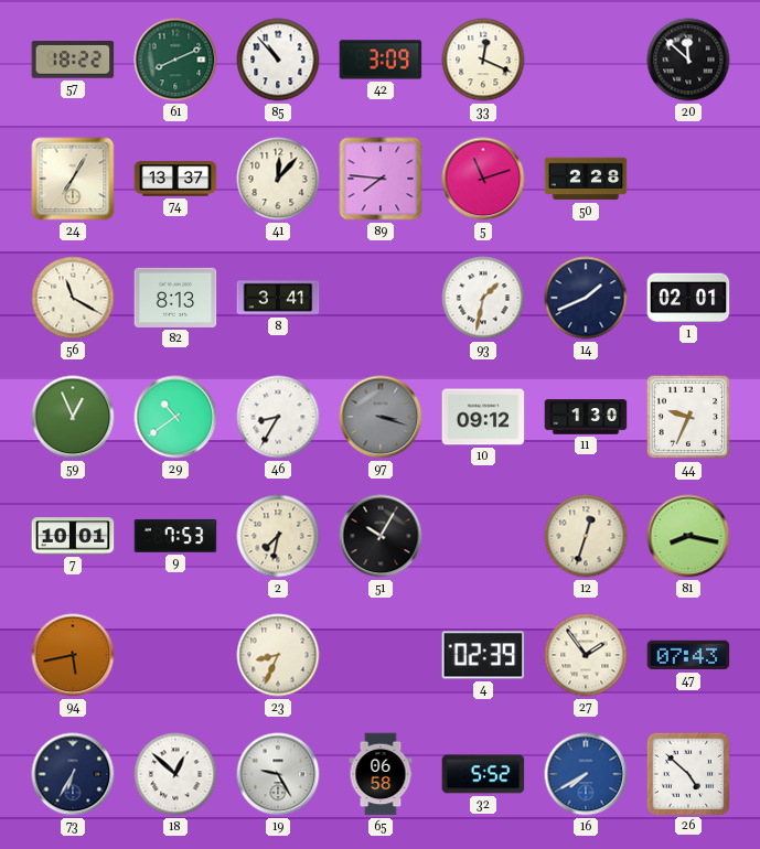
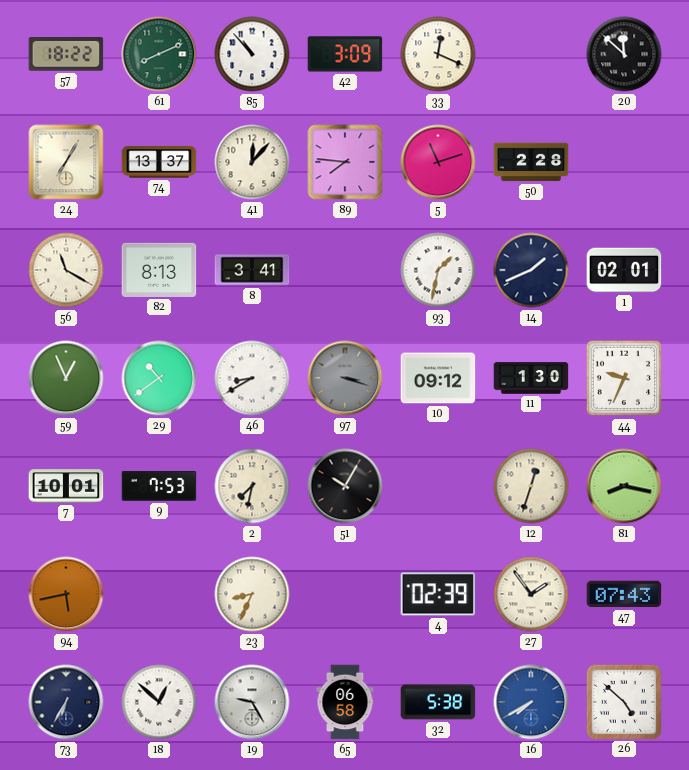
46: 8:35 -> 8:40 (252, 378)
32: 5:52 -> 5:38 (438, 702)
